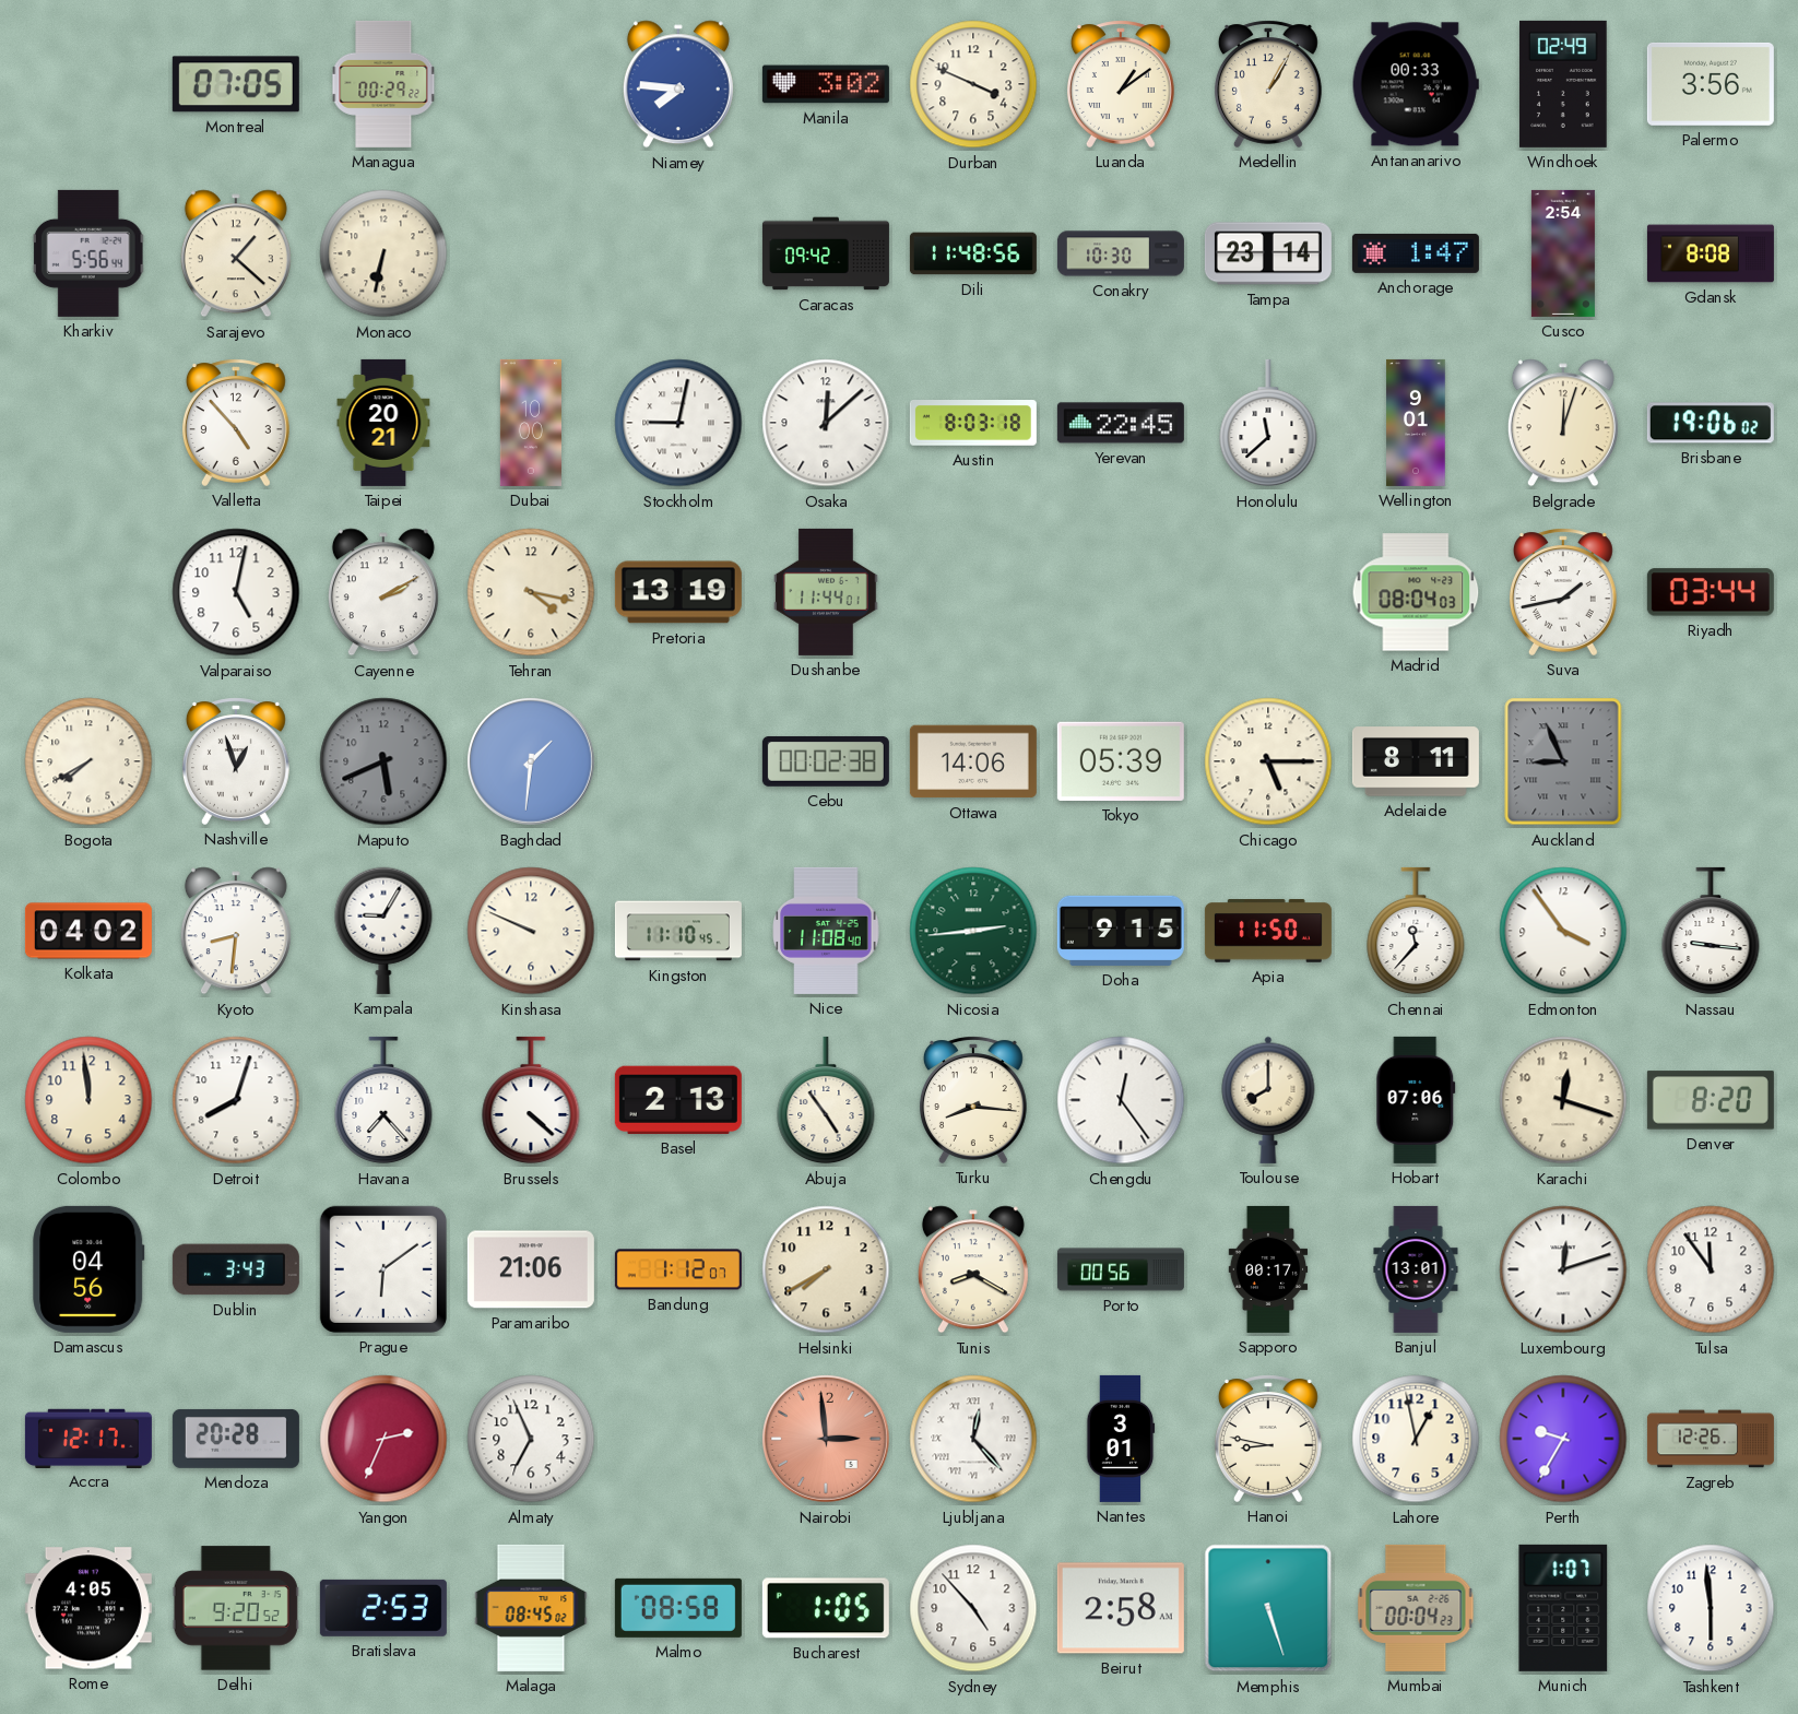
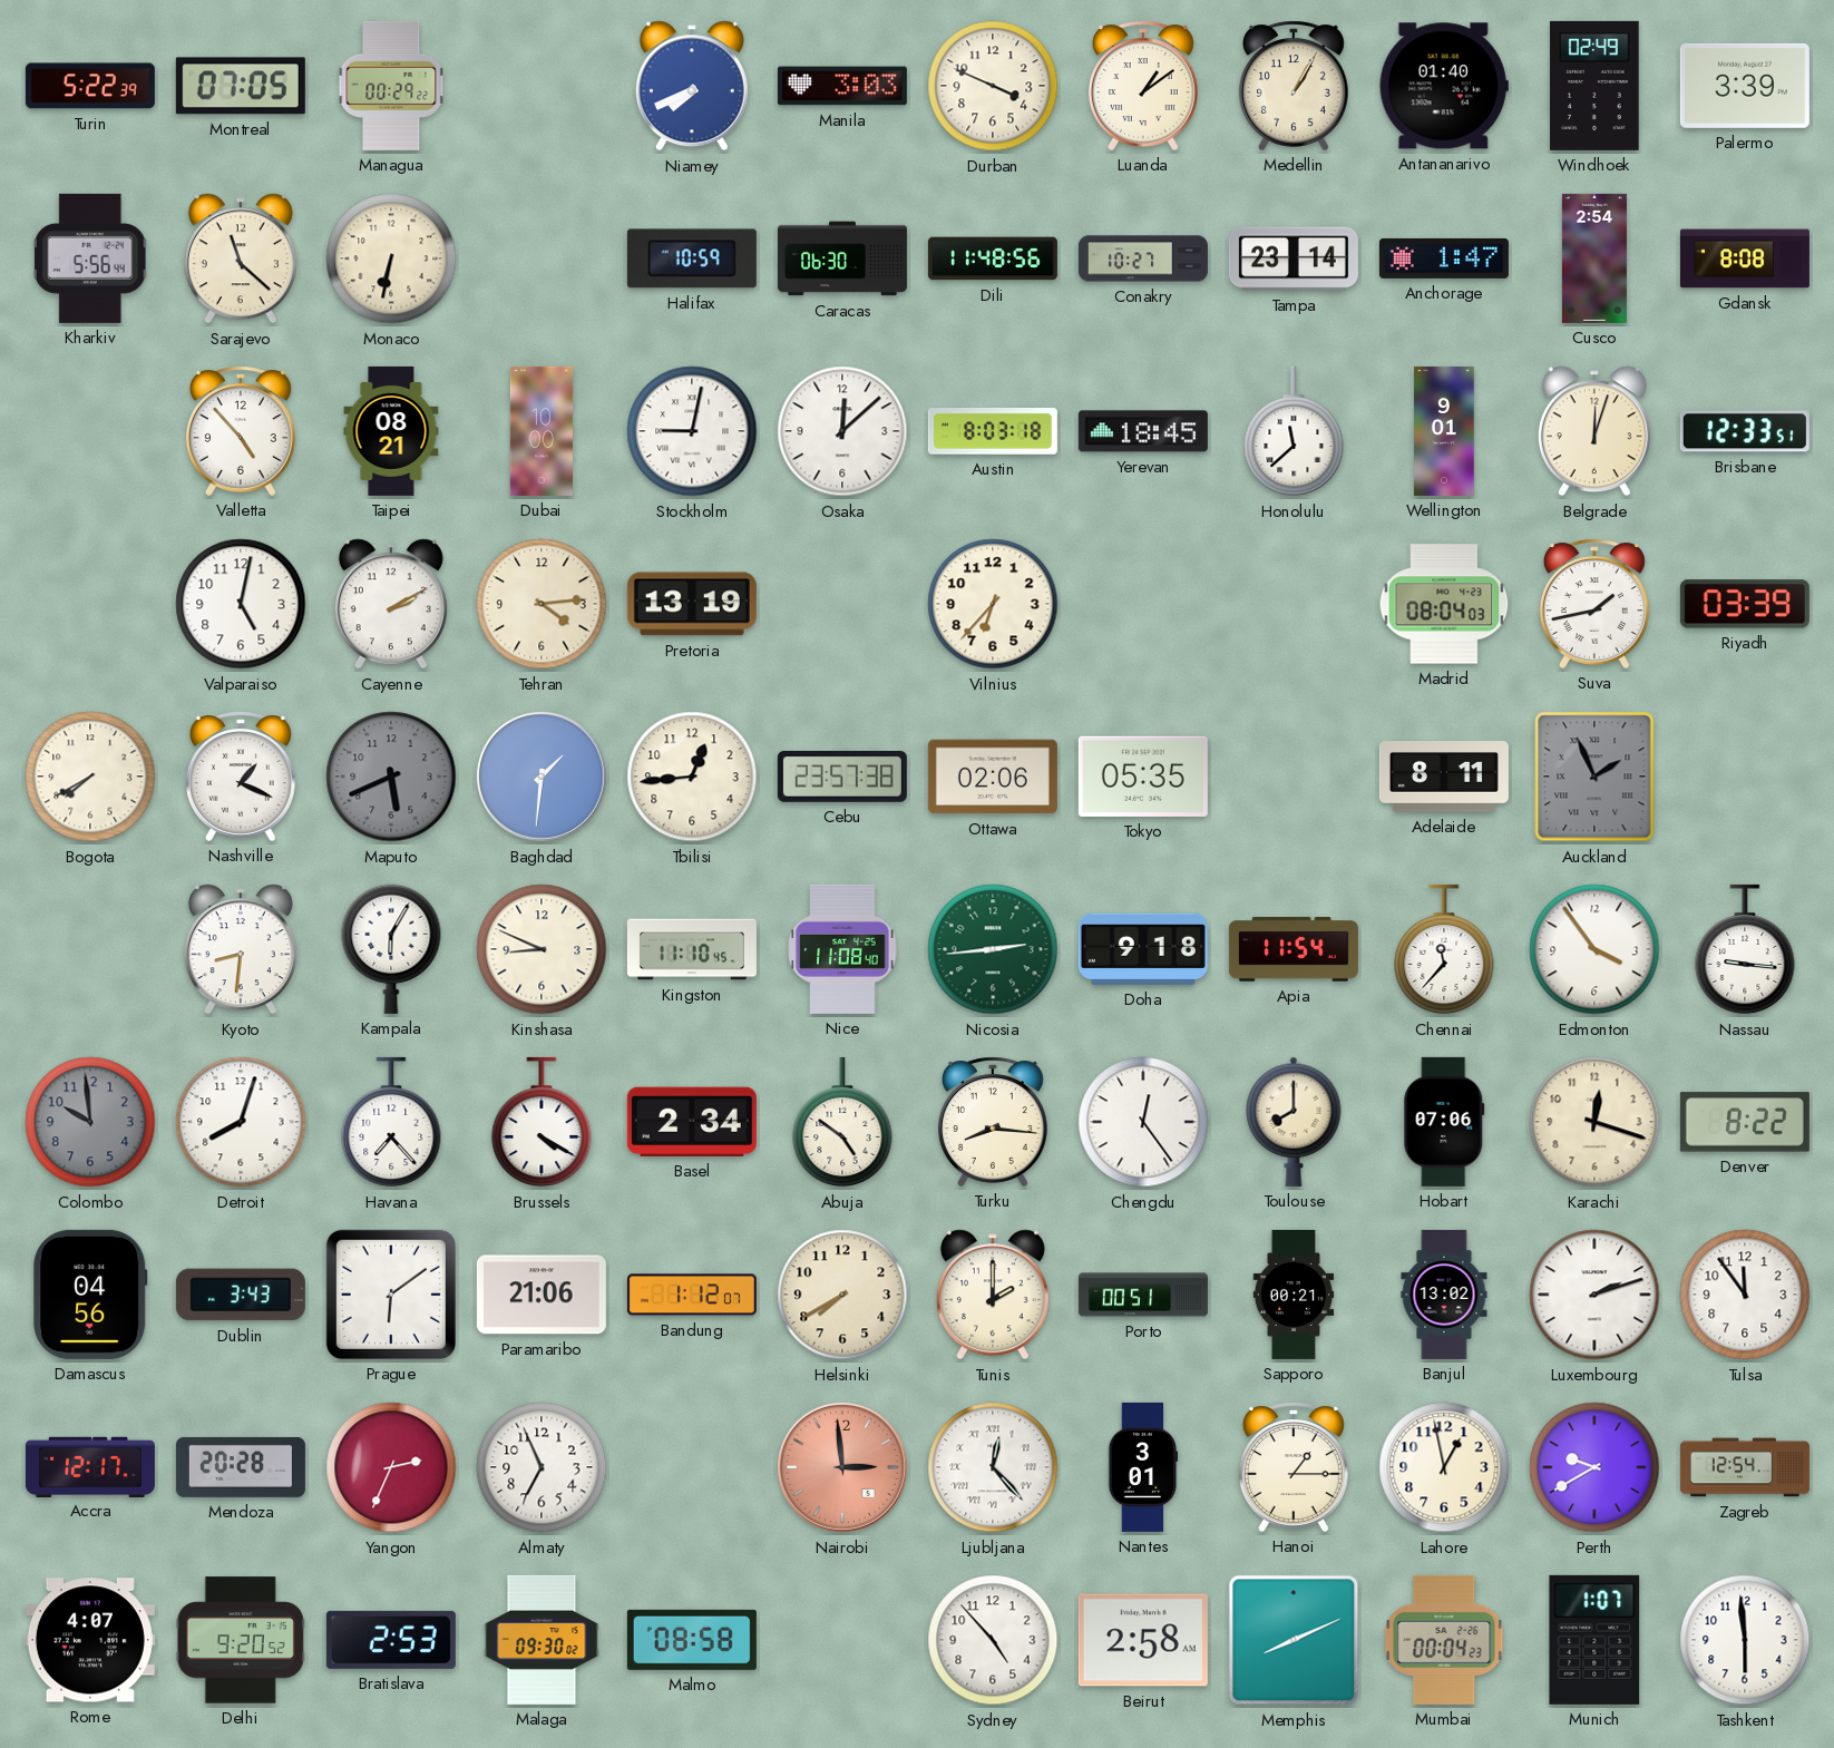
Turin: none -> 5:22 (90, 86)
Niamey: 7:46 -> 7:41 (692, 86)
Manila: 3:02 -> 3:03 (842, 86)
Antananarivo: 00:33 -> 01:40 (1444, 86)
Palermo: 3:56 -> 3:39 (1745, 86)
Sarajevo: 1:22 -> 11:22 (241, 258)
Halifax: none -> 10:59 (692, 258)
Caracas: 09:42 -> 06:30 (842, 258)
Conakry: 10:30 -> 10:27 (1143, 258)
Taipei: 20:21 -> 08:21 (391, 431)
Yerevan: 22:45 -> 18:45 (1143, 431)
Brisbane: 19:06 -> 12:33 (1745, 431)
Tehran: 4:17 -> 4:14 (542, 604)
Dushanbe: 11:44 -> none (826, 592)
Vilnius: none -> 6:37 (993, 604)
Riyadh: 03:44 -> 03:39 (1745, 604)
Nashville: 12:57 -> 1:19 (241, 777)
Tbilisi: none -> 12:44 (692, 777)
Cebu: 00:02 -> 23:57 (842, 777)
Ottawa: 14:06 -> 02:06 (993, 777)
Tokyo: 05:39 -> 05:35 (1143, 777)
Chicago: 5:15 -> none (1268, 761)
Auckland: 8:56 -> 1:56 (1594, 777)
Kolkata: 04:02 -> none (88, 931)
Kampala: 9:05 -> 6:05 (391, 949)
Kinshasa: 9:49 -> 8:49 (542, 949)
Doha: 9:15 -> 9:18 (1143, 949)
Apia: 11:50 -> 11:54 (1294, 950)
Colombo: 11:59 -> 9:59 (90, 1122)
Colombo dial: cream -> grey (90, 1122)
Brussels: 4:22 -> 4:20 (542, 1122)
Basel: 2:13 -> 2:34 (692, 1122)
Abuja: 4:54 -> 4:51 (842, 1122)
Denver: 8:20 -> 8:22 (1745, 1122)
Tunis: 8:20 -> 2:00 (993, 1295)
Porto: 00:56 -> 00:51 (1143, 1295)
Sapporo: 00:17 -> 00:21 (1294, 1295)
Banjul: 13:01 -> 13:02 (1444, 1295)
Luxembourg: 12:12 -> 2:12 (1594, 1295)
Hanoi: 8:47 -> 1:15 (1294, 1467)
Perth: 9:35 -> 9:40 (1594, 1467)
Zagreb: 12:26 -> 12:54 (1745, 1467)
Rome: 4:05 -> 4:07 (90, 1640)
Malaga: 08:45 -> 09:30 (542, 1640)
Bucharest: 1:05 -> none (826, 1608)
Memphis: 5:27 -> 8:11 (1294, 1640)
